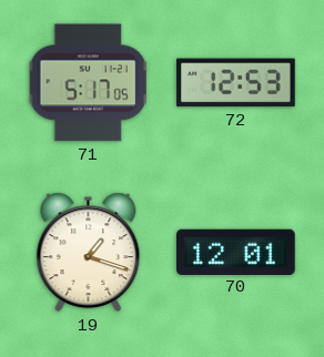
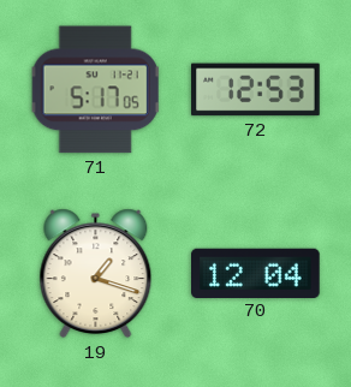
70: 12:01 -> 12:04 (256, 273)
